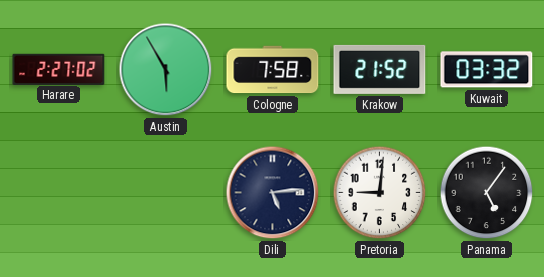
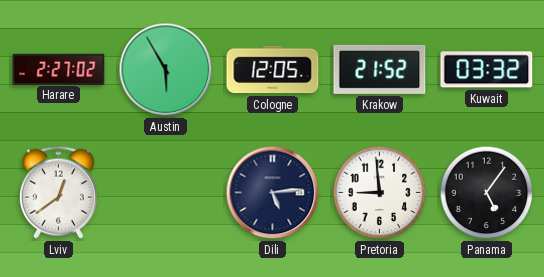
Cologne: 7:58 -> 12:05 (273, 70)
Lviv: none -> 12:39 (58, 192)
Pretoria: 9:01 -> 8:59 (380, 193)
